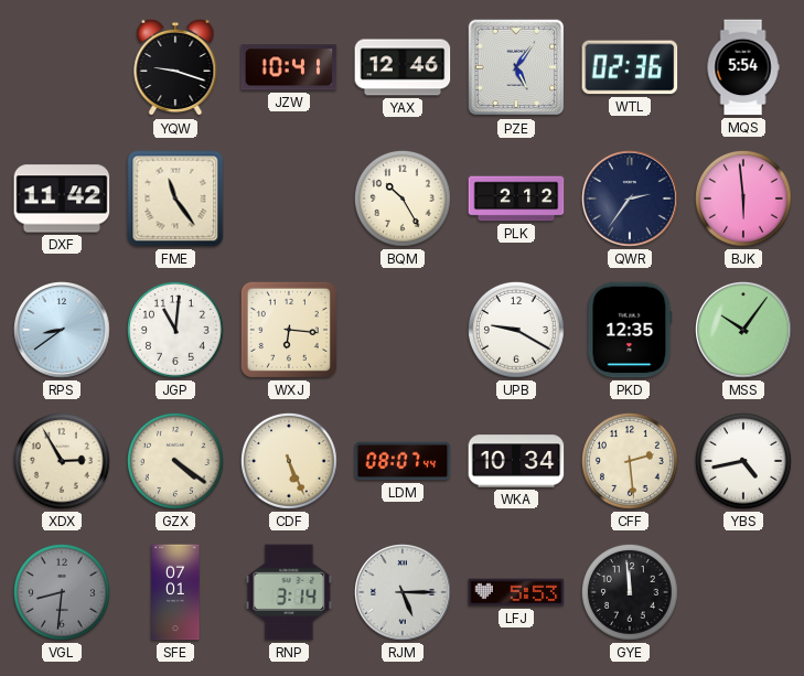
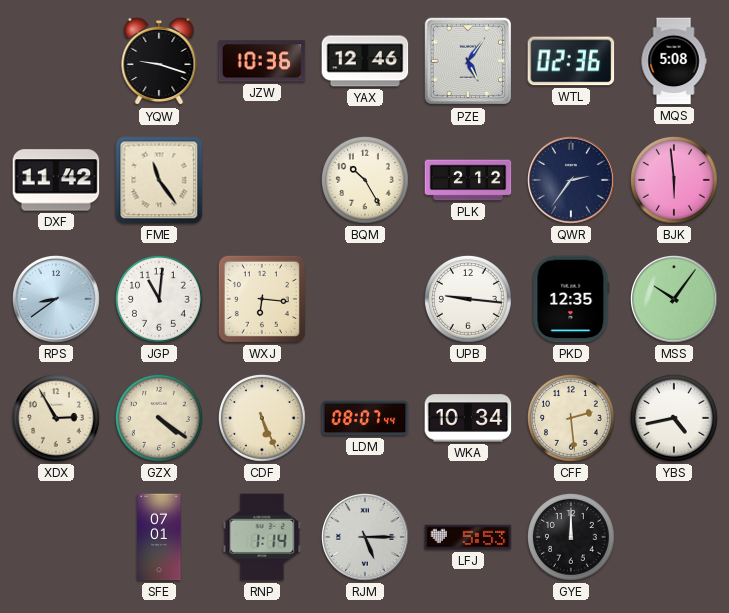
JZW: 10:41 -> 10:36 (262, 61)
MQS: 5:54 -> 5:08 (674, 61)
UPB: 9:20 -> 9:16 (469, 300)
VGL: 8:31 -> none (63, 593)
RNP: 3:14 -> 1:14 (262, 537)
GYE: 11:59 -> 12:00 (572, 538)
